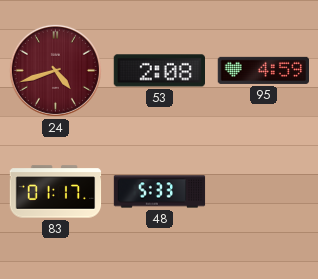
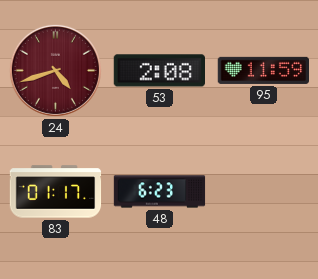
95: 4:59 -> 11:59 (264, 70)
48: 5:33 -> 6:23 (160, 192)
